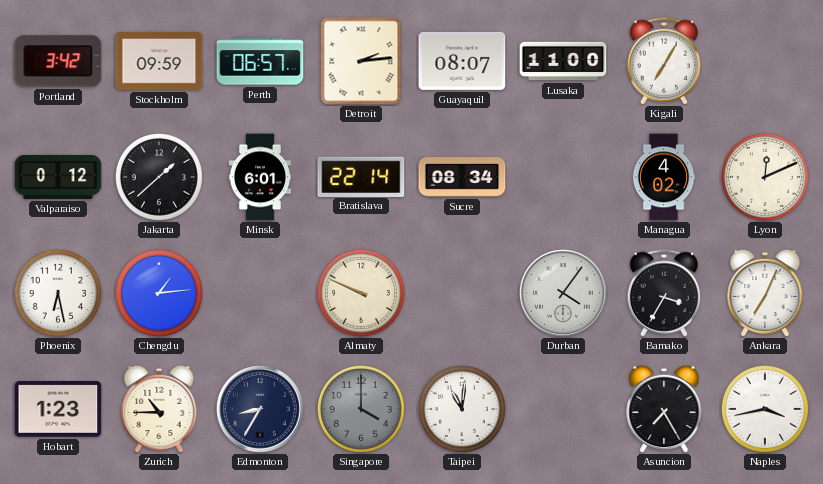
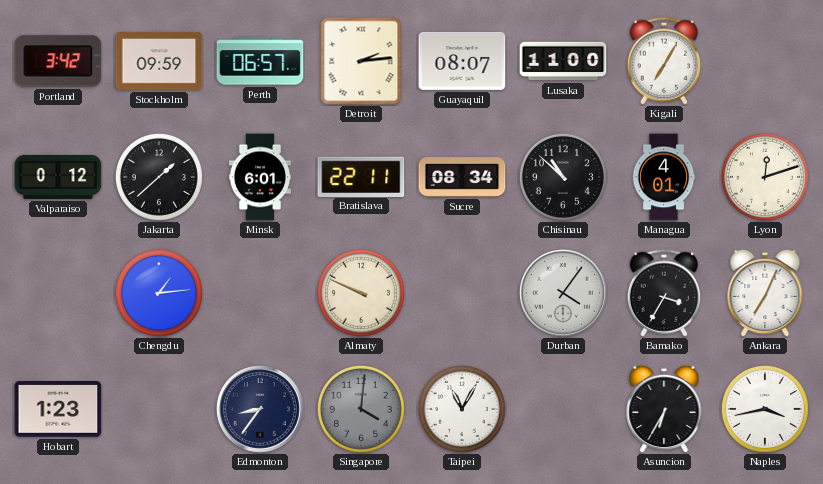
Bratislava: 22:14 -> 22:11 (361, 176)
Chisinau: none -> 10:52 (563, 177)
Managua: 4:02 -> 4:01 (664, 177)
Lyon: 12:11 -> 12:12 (765, 177)
Phoenix: 6:28 -> none (58, 293)
Zurich: 10:45 -> none (159, 409)
Edmonton: 8:35 -> 8:36 (260, 409)
Singapore: 4:00 -> 4:01 (361, 409)
Taipei: 11:01 -> 11:05 (462, 409)
Asuncion: 7:25 -> 6:35 (664, 409)
